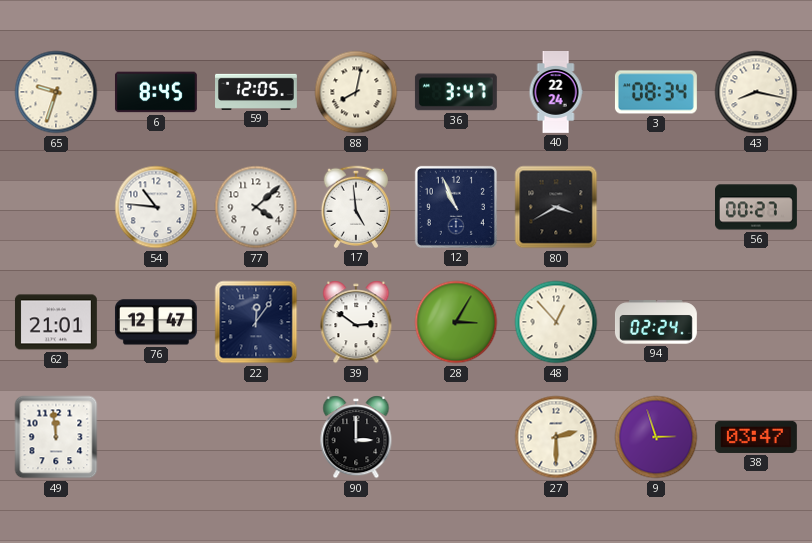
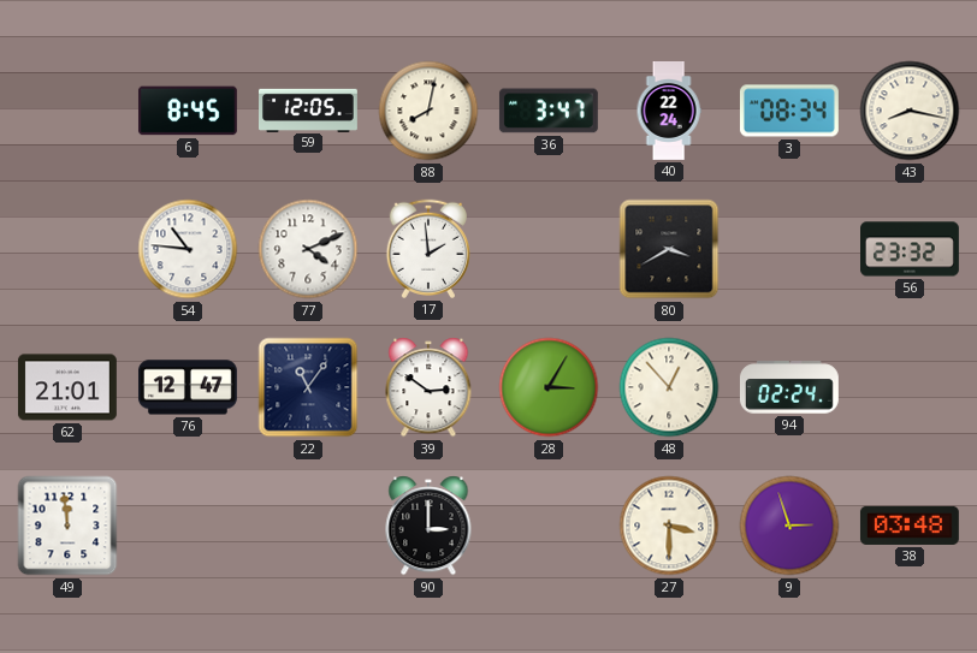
65: 9:33 -> none (56, 92)
77: 4:08 -> 4:11 (308, 249)
17: 4:59 -> 1:59 (427, 249)
12: 10:56 -> none (456, 207)
56: 00:27 -> 23:32 (911, 249)
22: 12:06 -> 11:06 (308, 387)
27: 2:30 -> 3:30 (669, 526)
38: 03:47 -> 03:48 (910, 526)
